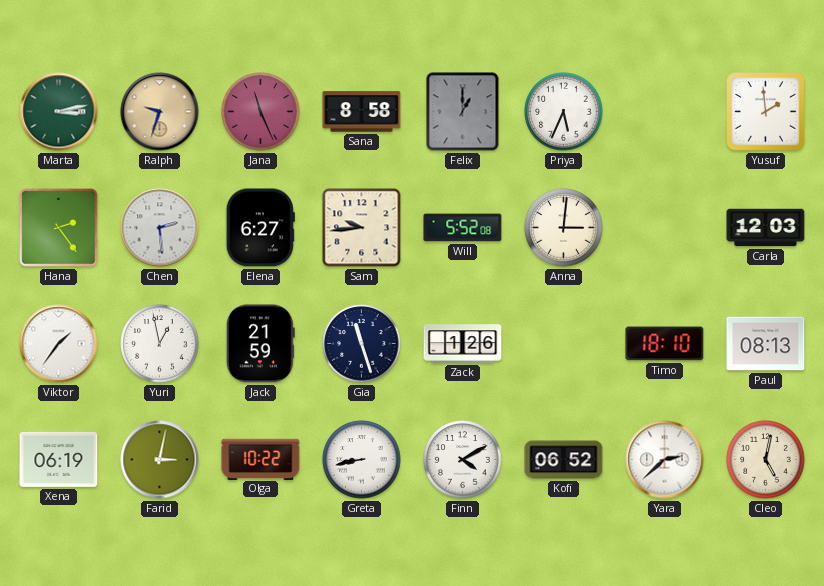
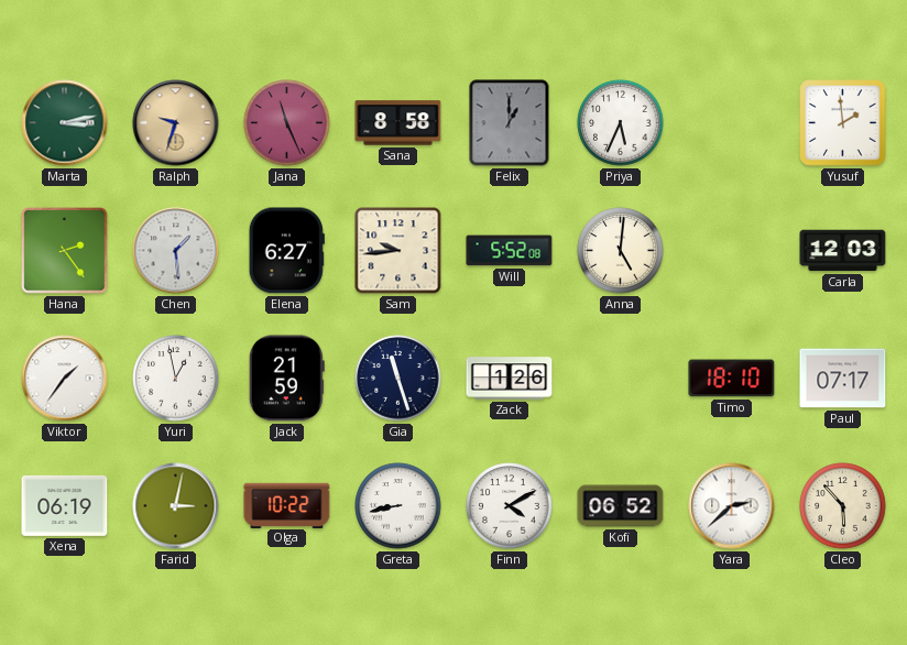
Chen: 2:29 -> 1:29 (176, 251)
Anna: 3:01 -> 5:01 (621, 251)
Paul: 08:13 -> 07:17 (843, 379)
Cleo: 5:02 -> 5:53 (843, 506)
